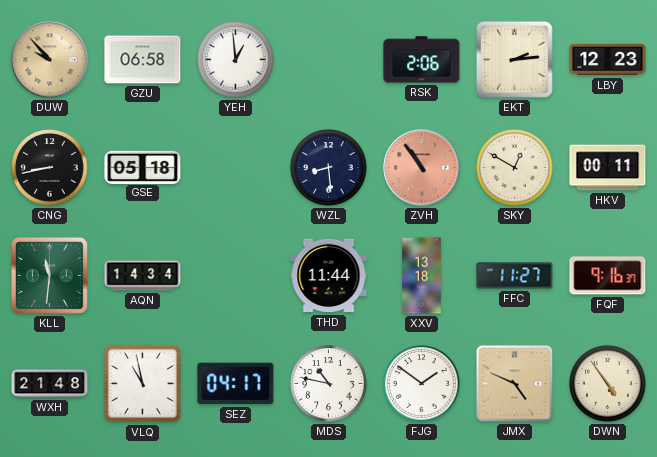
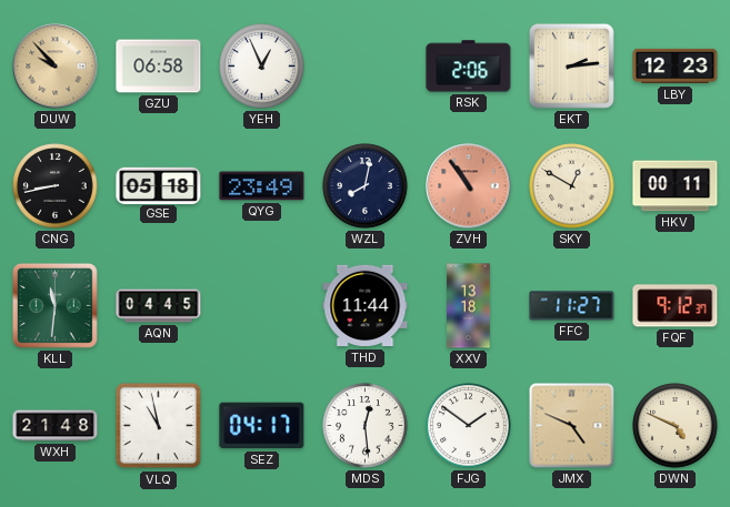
YEH: 12:59 -> 12:56 (262, 67)
QYG: none -> 23:49 (262, 186)
WZL: 8:29 -> 8:02 (366, 186)
AQN: 14:34 -> 04:45 (159, 306)
FQF: 9:16 -> 9:12 (676, 306)
MDS: 10:47 -> 12:29 (366, 426)
DWN: 4:54 -> 4:49 (676, 426)
